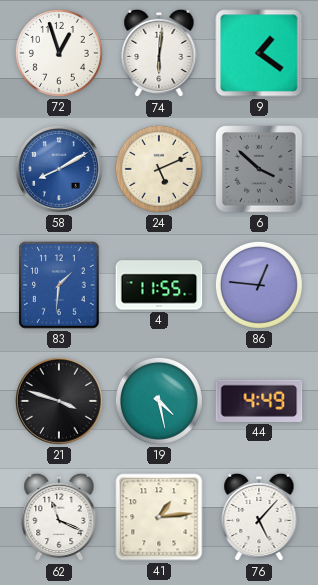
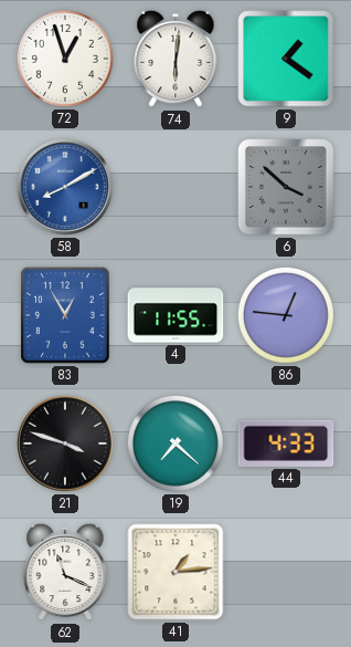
24: 5:11 -> none (159, 169)
83: 1:31 -> 12:55 (66, 315)
19: 4:28 -> 7:22 (175, 443)
44: 4:49 -> 4:33 (286, 443)
76: 5:07 -> none (259, 517)
